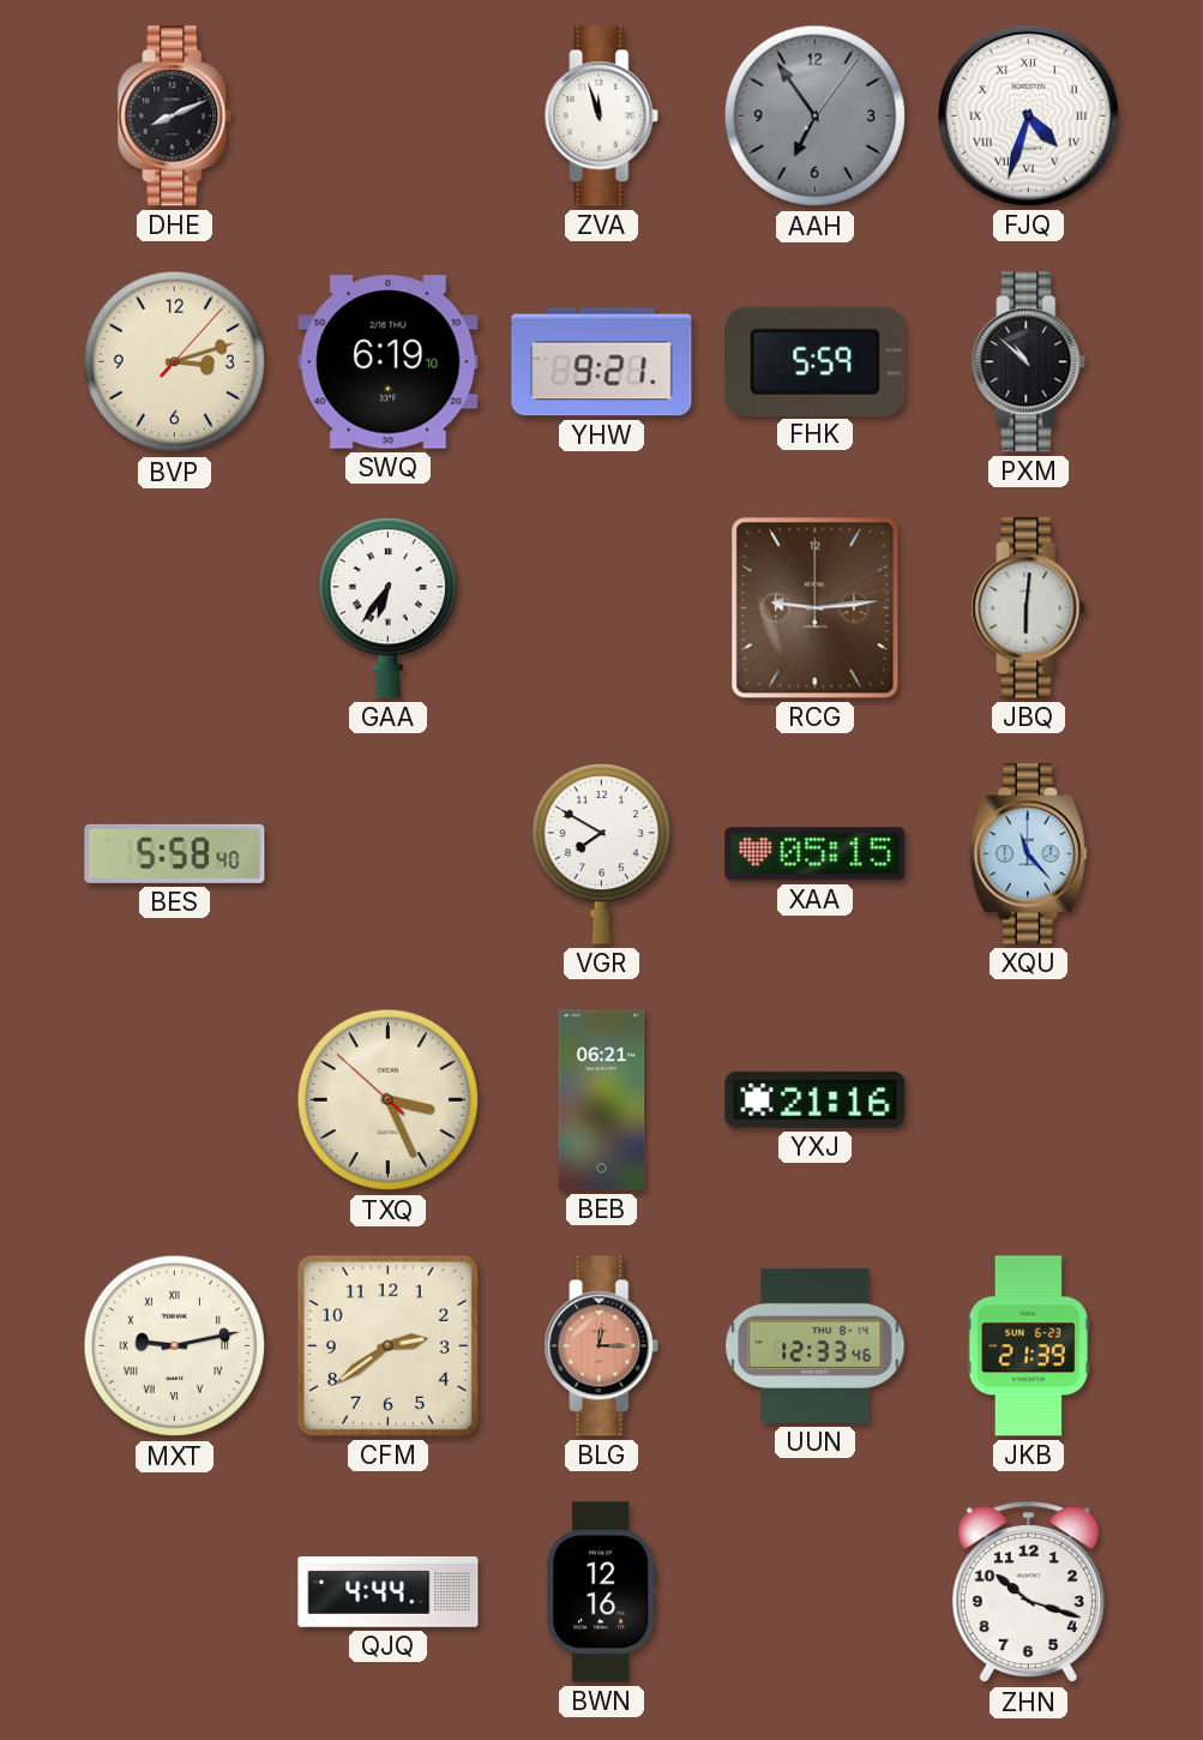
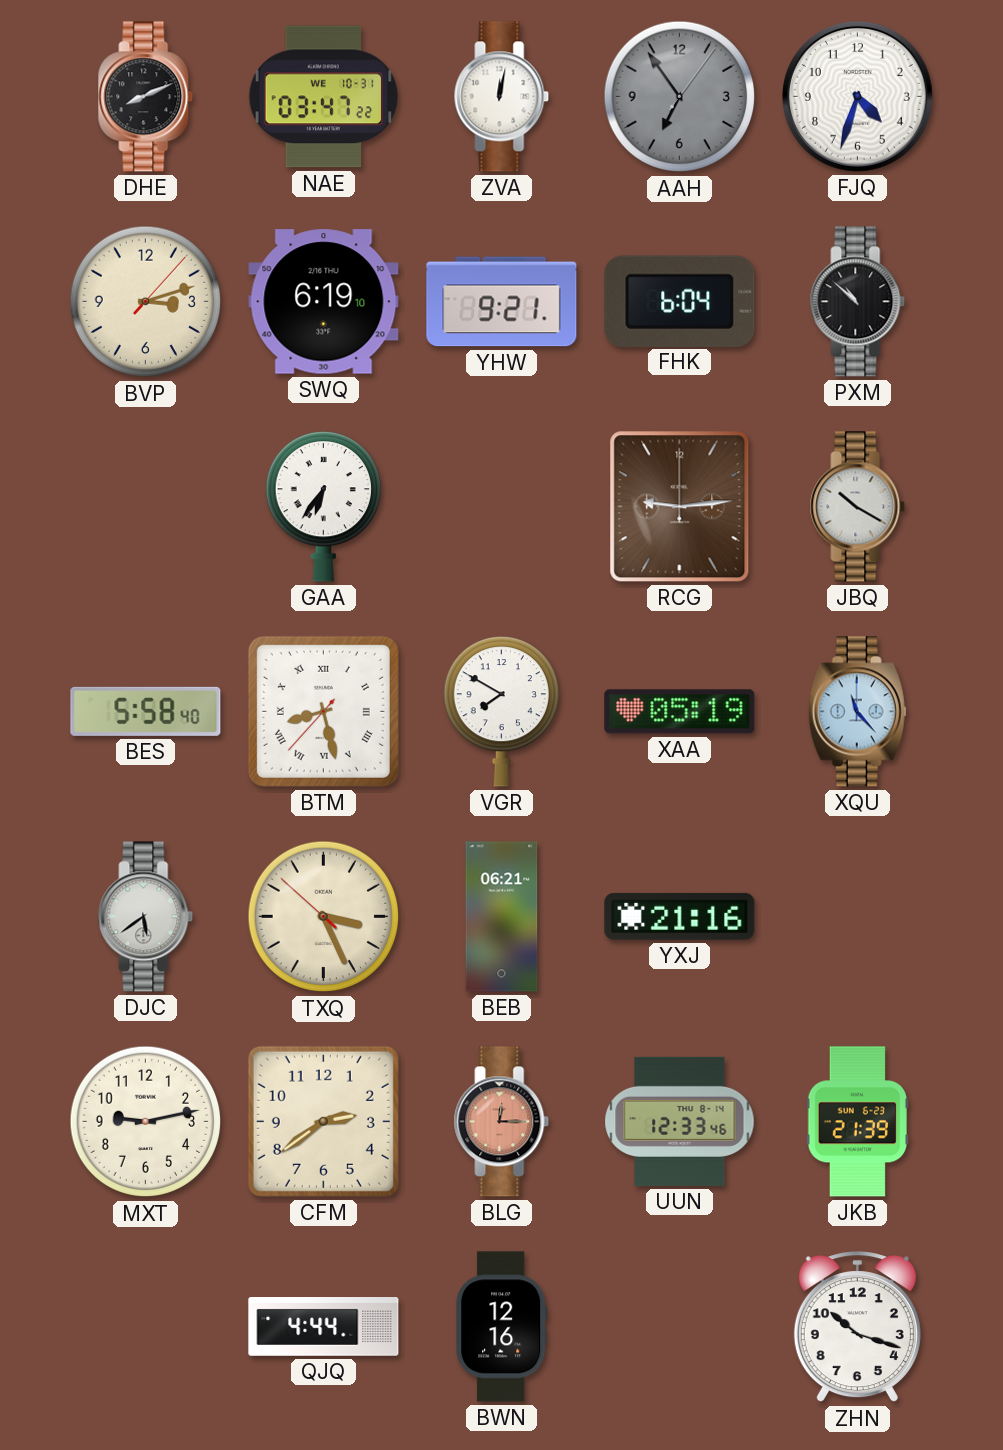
NAE: none -> 03:47 (324, 97)
ZVA: 11:57 -> 12:02 (502, 97)
FJQ numerals: Roman -> Arabic (857, 96)
FHK: 5:59 -> 6:04 (680, 301)
JBQ: 6:01 -> 10:20 (858, 507)
BTM: none -> 8:27 (323, 711)
XAA: 05:15 -> 05:19 (680, 712)
DJC: none -> 5:39 (146, 917)
MXT numerals: Roman -> Arabic (146, 1122)
